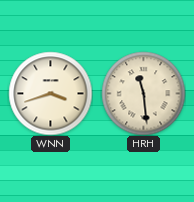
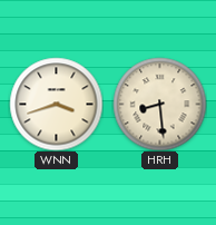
HRH: 11:29 -> 8:29 (159, 104)
